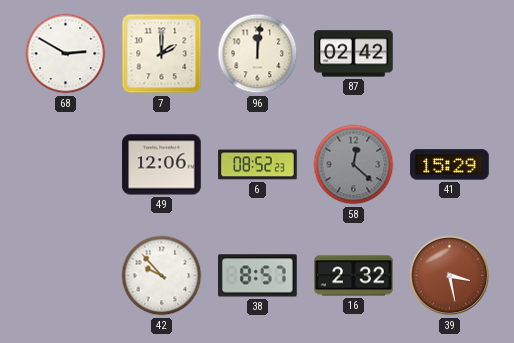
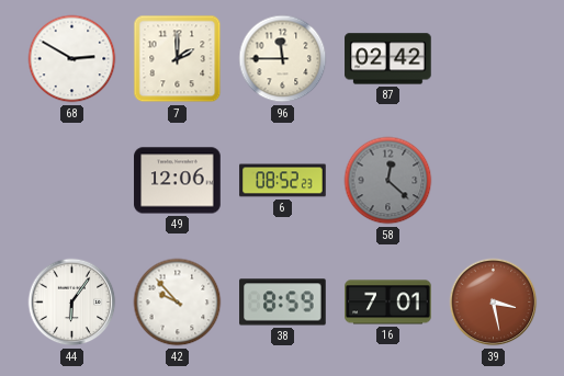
96: 12:01 -> 11:45 (283, 59)
41: 15:29 -> none (450, 165)
44: none -> 6:06 (72, 303)
38: 8:57 -> 8:59 (283, 303)
16: 2:32 -> 7:01 (388, 303)
